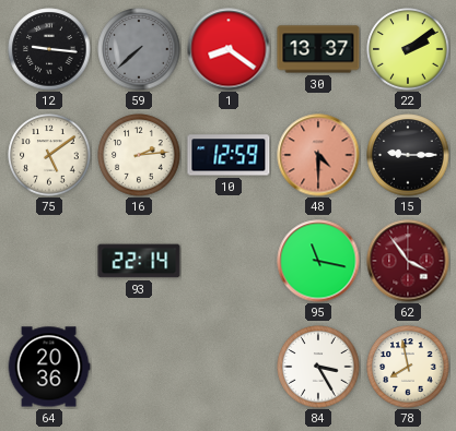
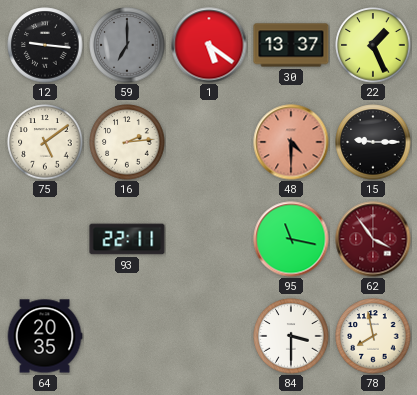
59: 7:38 -> 7:00 (127, 45)
1: 8:21 -> 5:21 (209, 45)
22: 2:09 -> 1:26 (373, 45)
10: 12:59 -> none (229, 155)
93: 22:14 -> 22:11 (127, 239)
64: 20:36 -> 20:35 (45, 336)
84: 3:25 -> 3:30 (291, 336)
